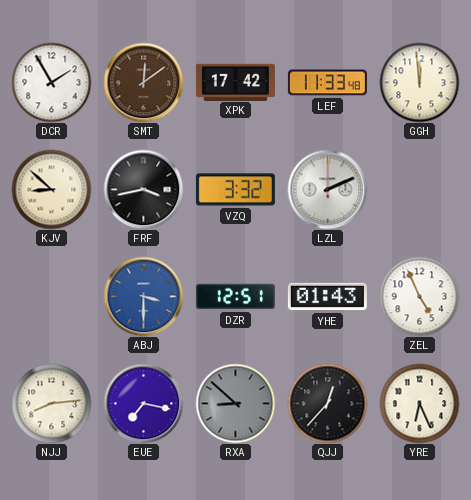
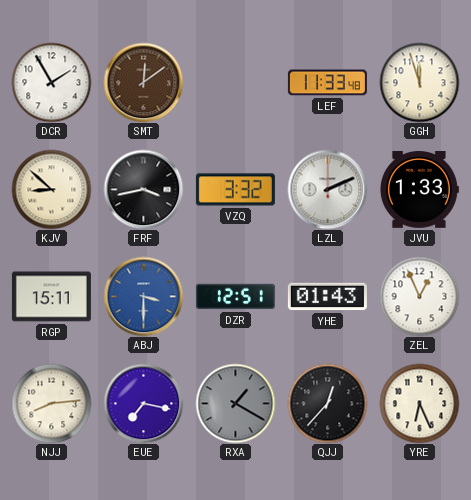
XPK: 17:42 -> none (235, 82)
GGH: 11:59 -> 11:57 (419, 82)
JVU: none -> 1:33 (419, 190)
RGP: none -> 15:11 (51, 297)
ZEL: 4:56 -> 12:56 (419, 296)
RXA: 8:52 -> 1:20 (235, 403)
